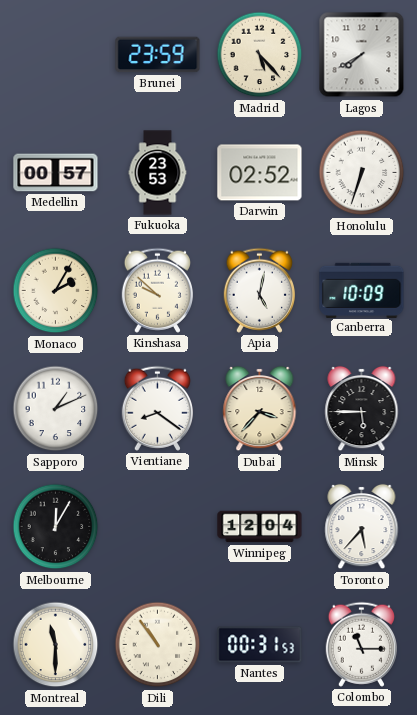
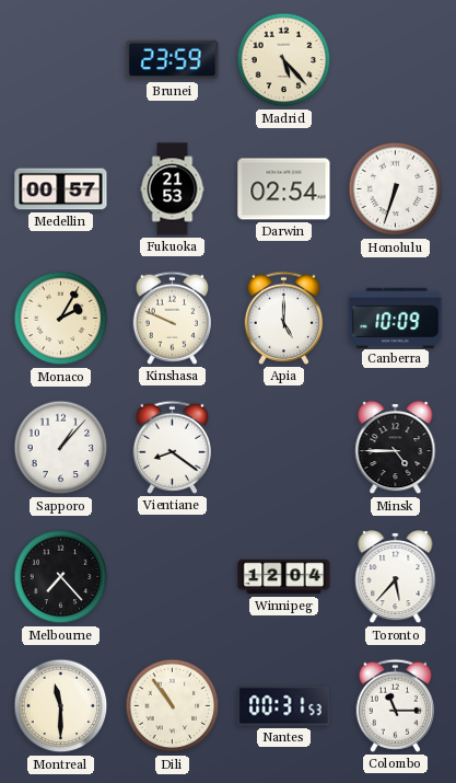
Lagos: 7:40 -> none (362, 55)
Fukuoka: 23:53 -> 21:53 (173, 189)
Darwin: 02:52 -> 02:54 (284, 189)
Kinshasa: 9:52 -> 9:49 (172, 318)
Apia: 5:02 -> 5:00 (283, 318)
Sapporo: 1:11 -> 1:07 (61, 448)
Dubai: 3:37 -> none (260, 409)
Minsk: 5:45 -> 4:45 (396, 448)
Melbourne: 12:05 -> 7:23 (61, 577)
